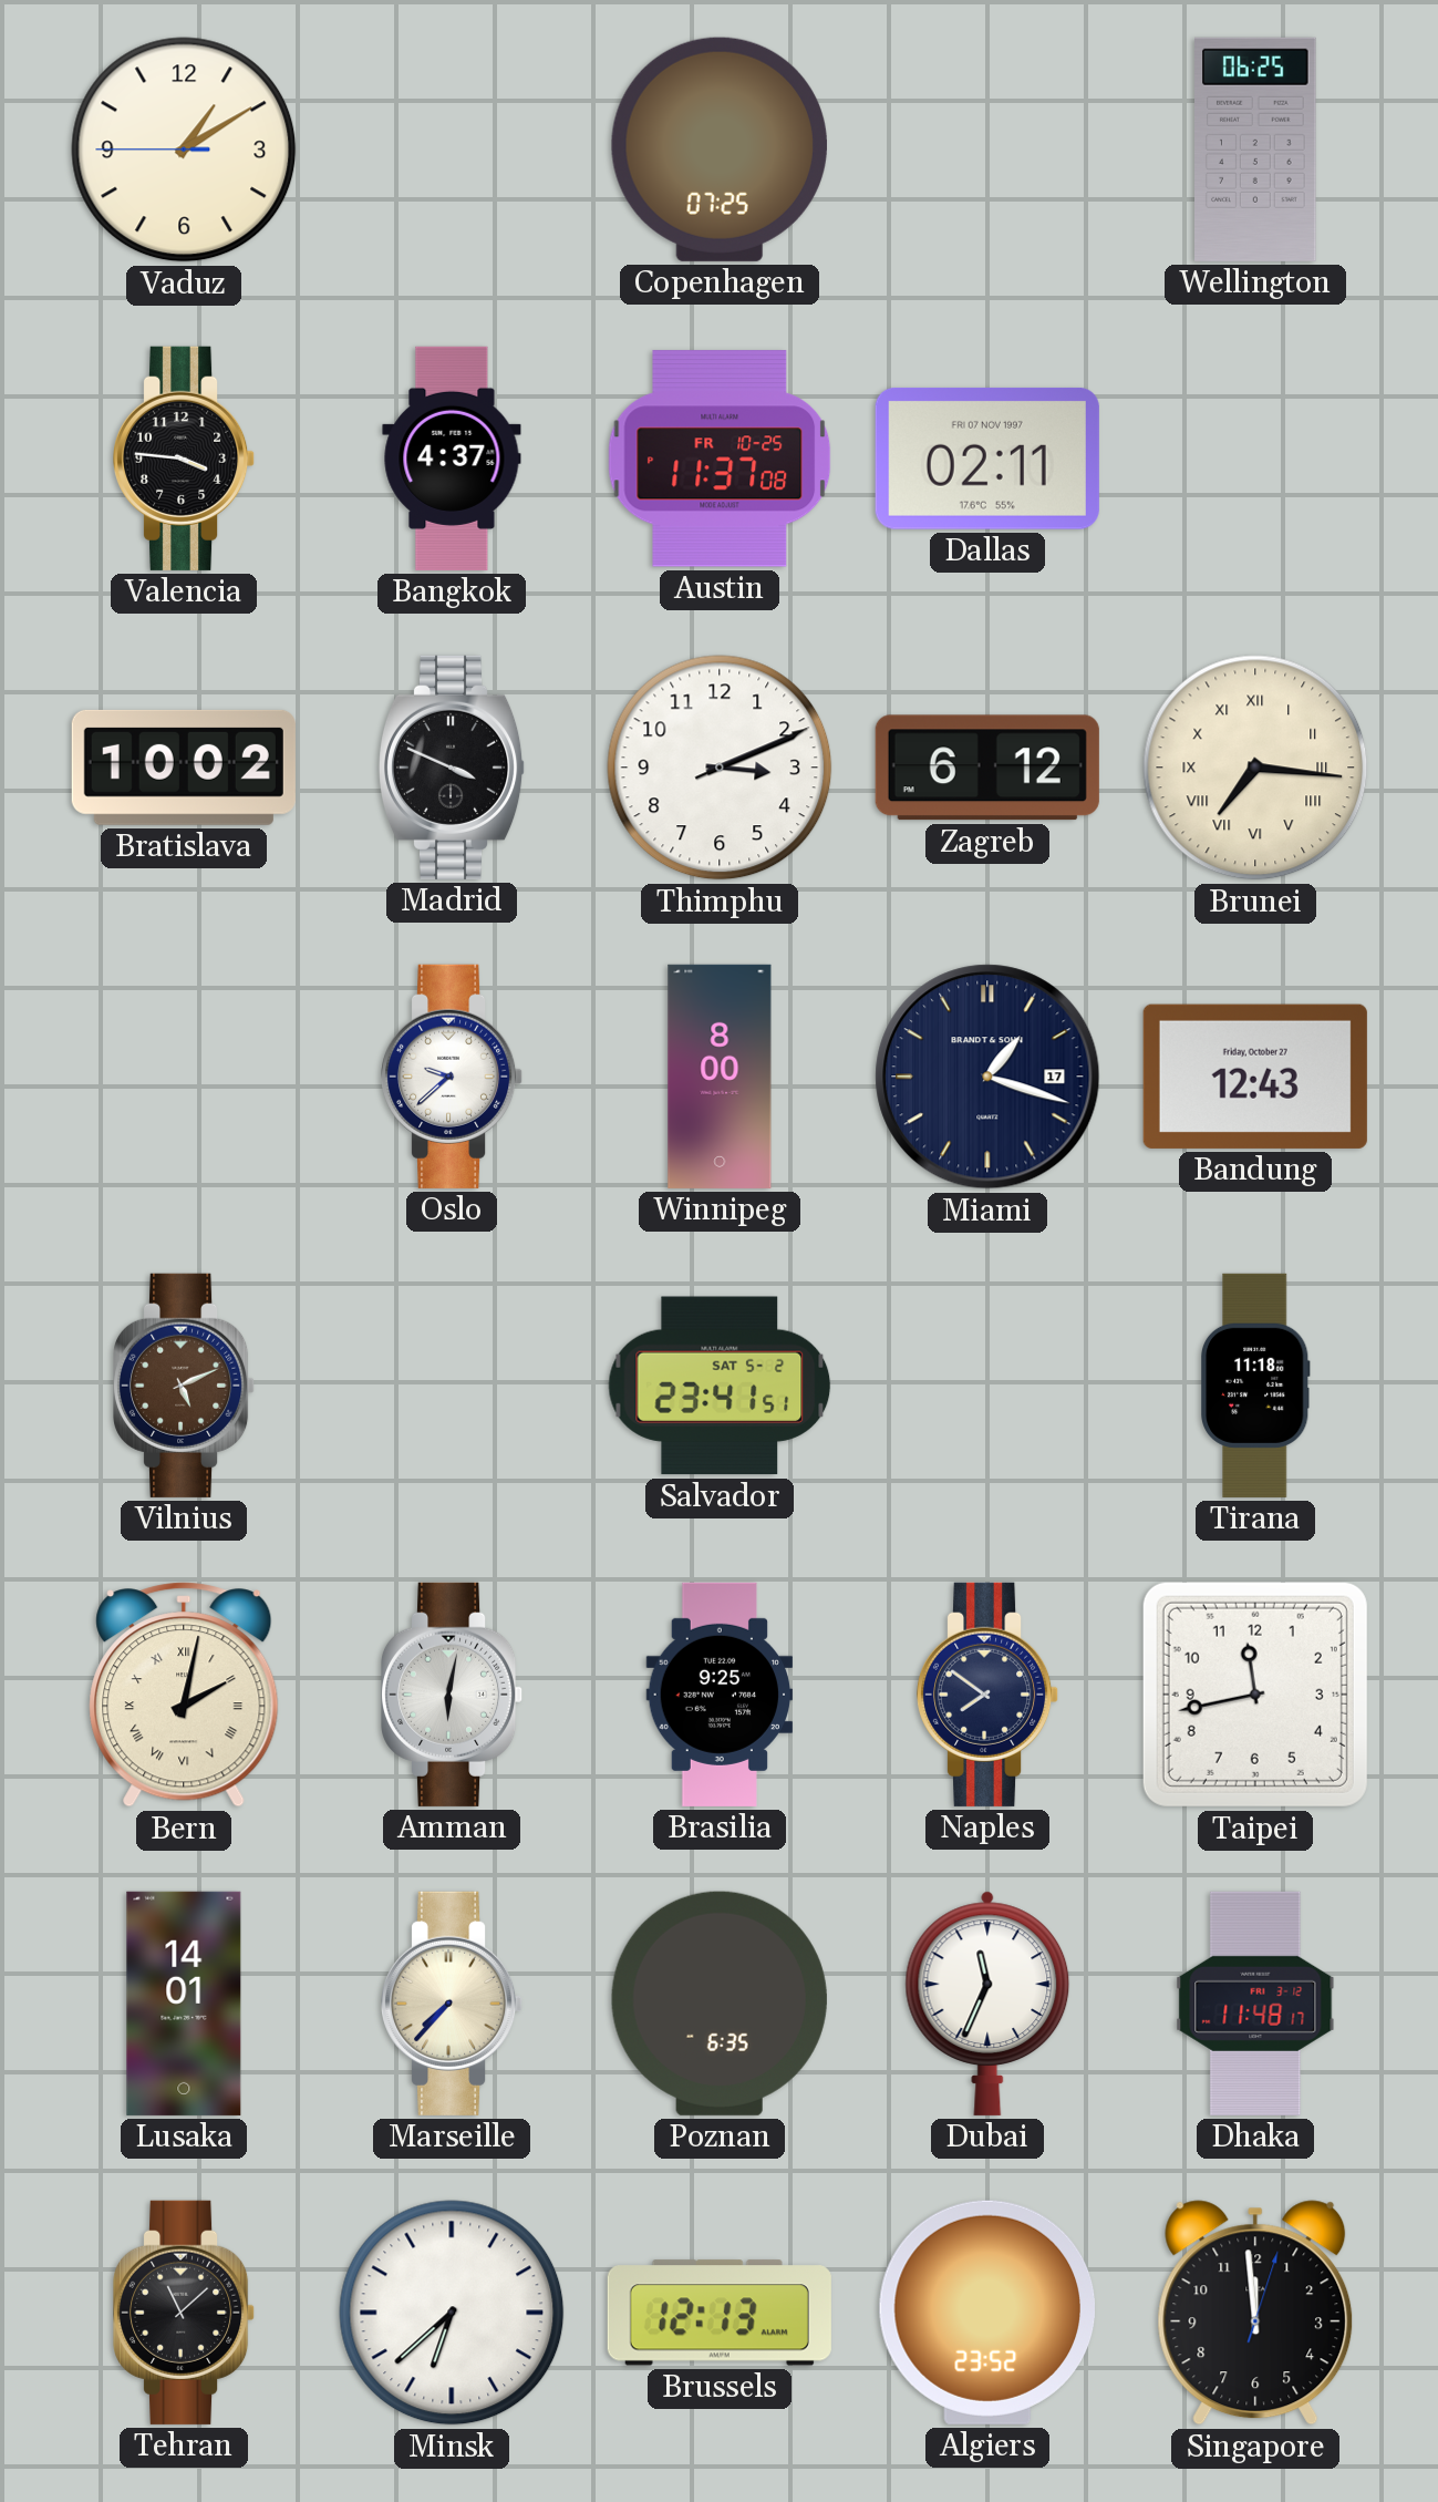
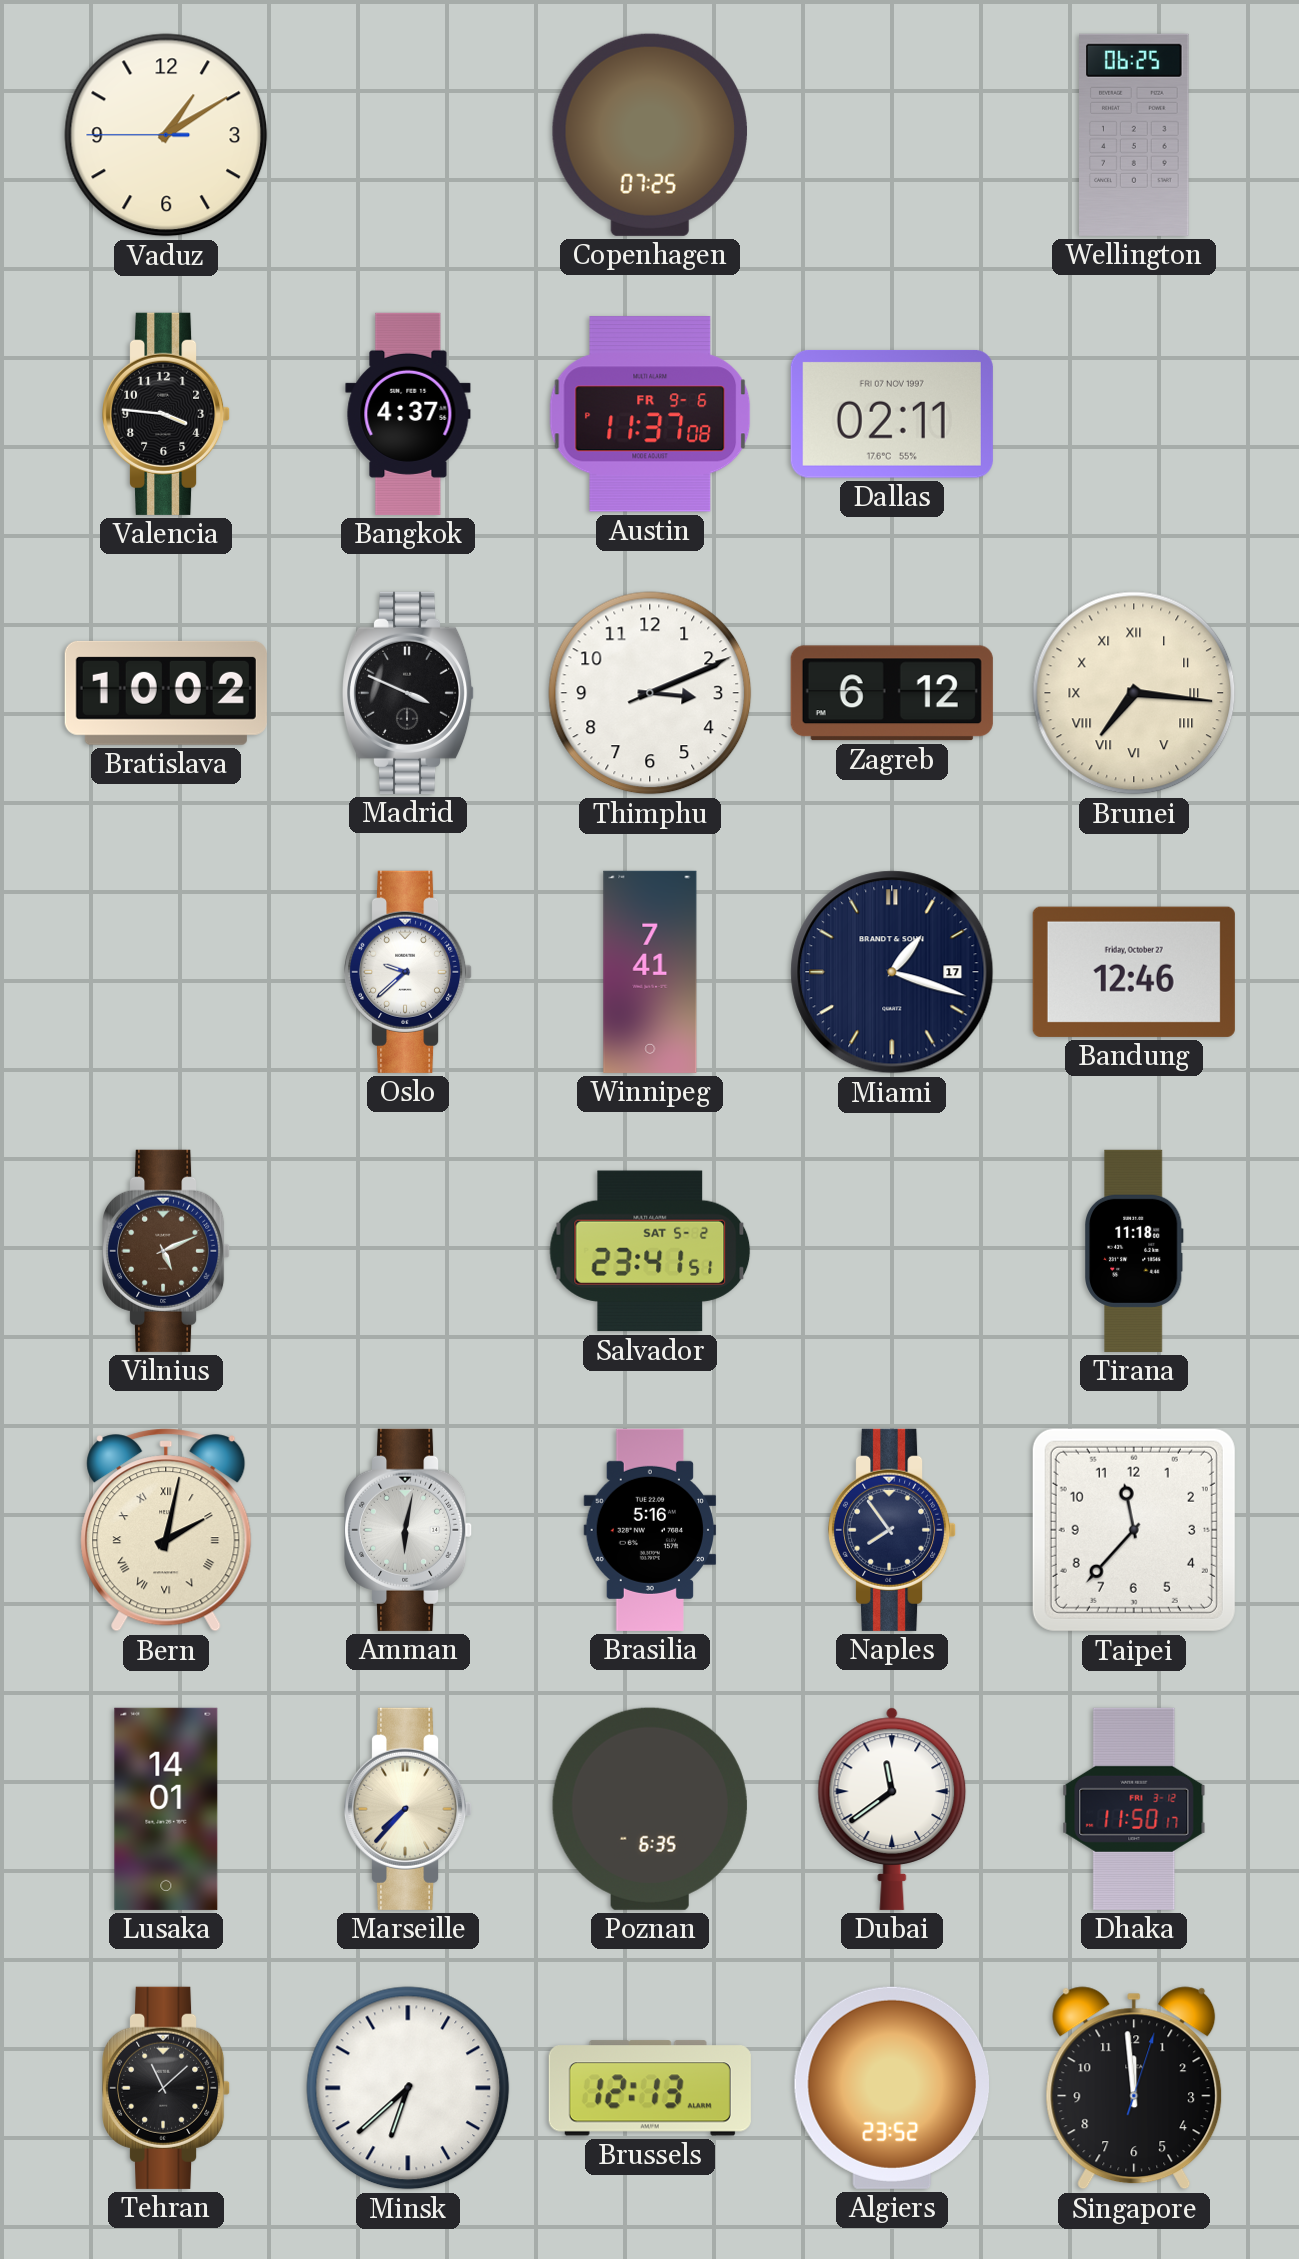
Austin date: FR 10-25 -> FR 9-6 (650, 414)
Winnipeg: 8:00 -> 7:41 (650, 972)
Bandung: 12:43 -> 12:46 (1134, 972)
Brasilia: 9:25 -> 5:16 (650, 1530)
Naples: 7:51 -> 7:54 (893, 1530)
Taipei: 11:43 -> 11:37 (1134, 1530)
Dubai: 11:34 -> 11:39 (892, 1809)
Dhaka: 11:48 -> 11:50 (1134, 1809)
